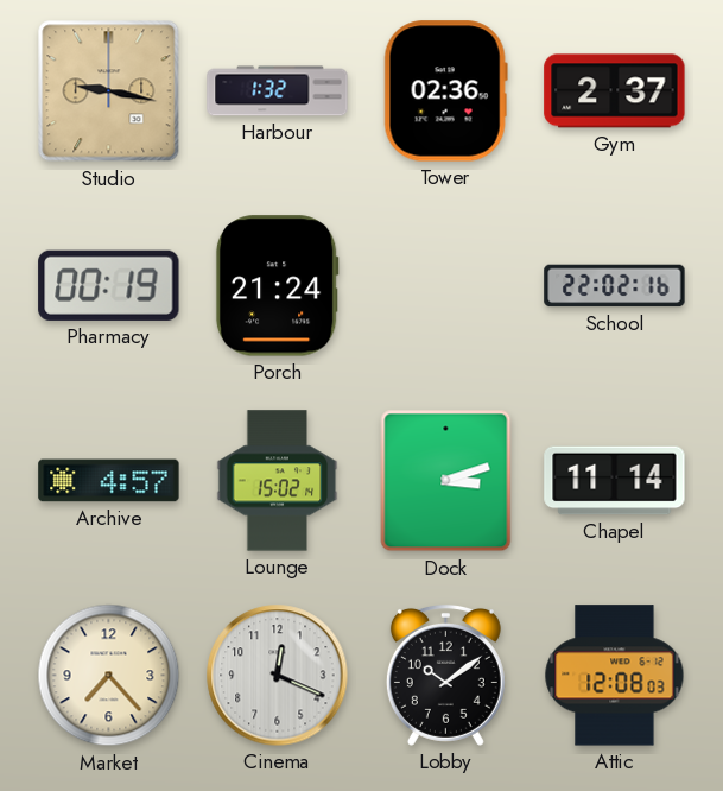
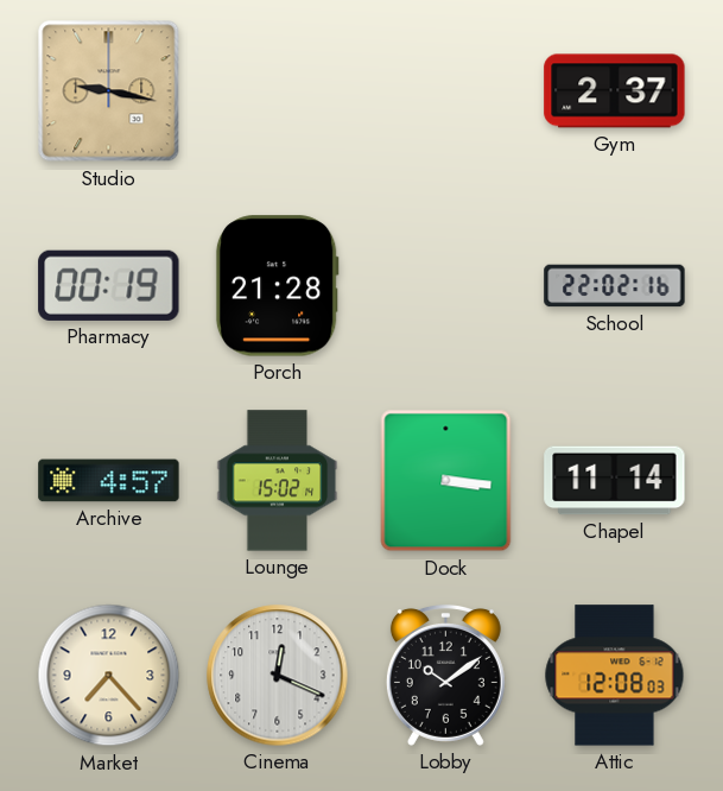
Harbour: 1:32 -> none (278, 91)
Tower: 02:36 -> none (445, 91)
Porch: 21:24 -> 21:28 (277, 286)
Dock: 3:12 -> 3:16 (446, 481)
